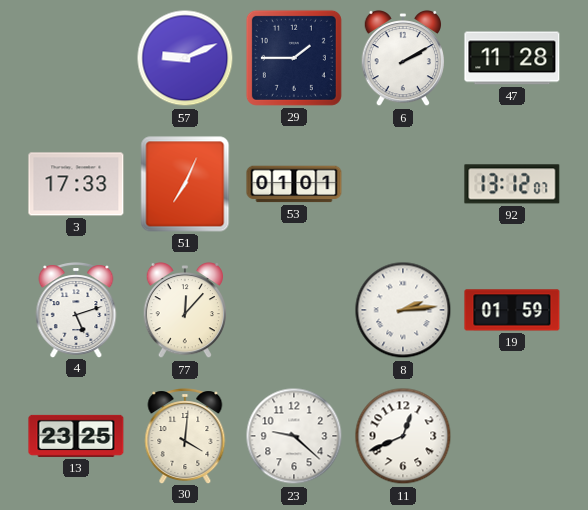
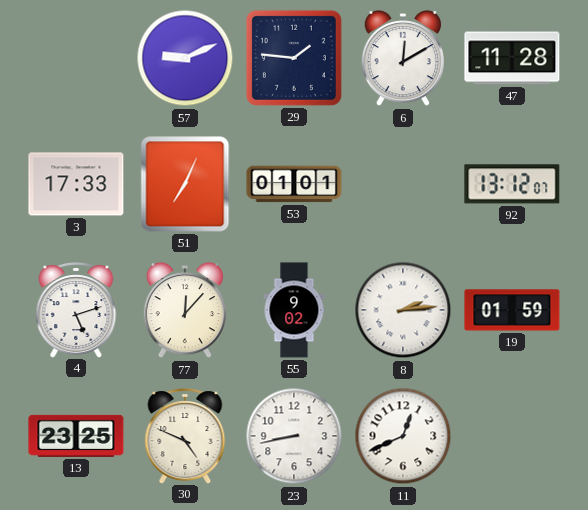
29: 1:45 -> 1:46 (294, 58)
6: 2:10 -> 12:10 (402, 58)
55: none -> 9:02 (294, 310)
30: 4:01 -> 4:49 (185, 436)
23: 9:22 -> 8:43 (294, 436)
